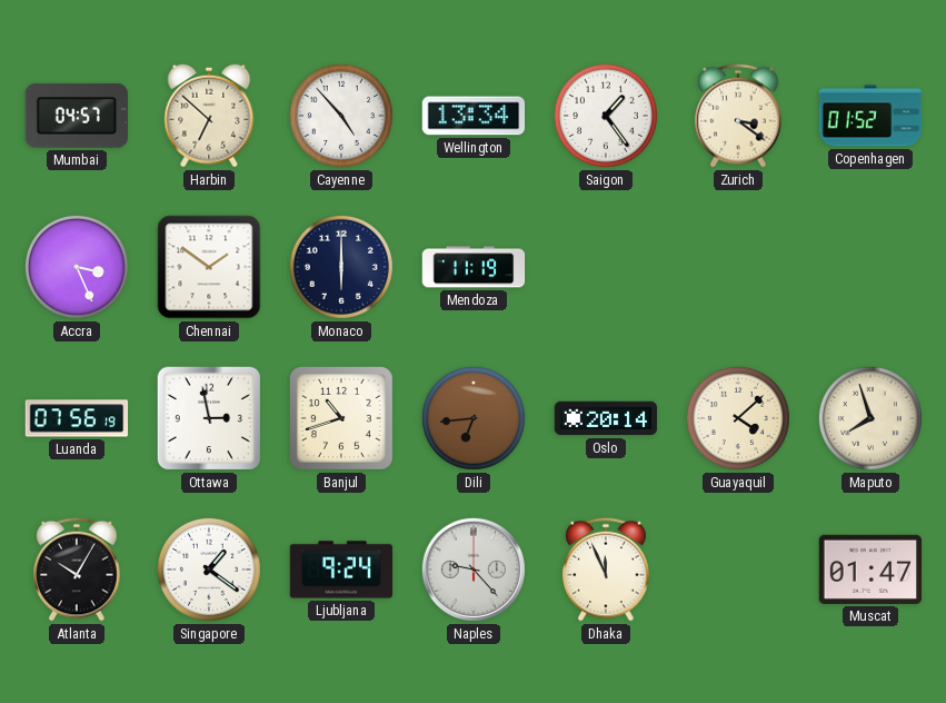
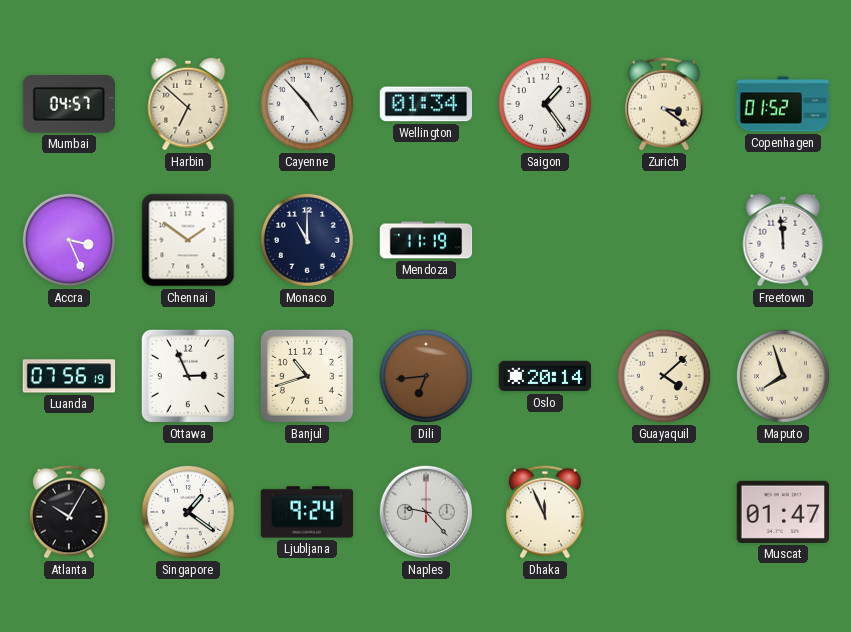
Wellington: 13:34 -> 01:34 (426, 104)
Monaco: 6:00 -> 11:00 (307, 240)
Freetown: none -> 11:59 (783, 240)
Ottawa: 2:58 -> 2:56 (188, 376)
